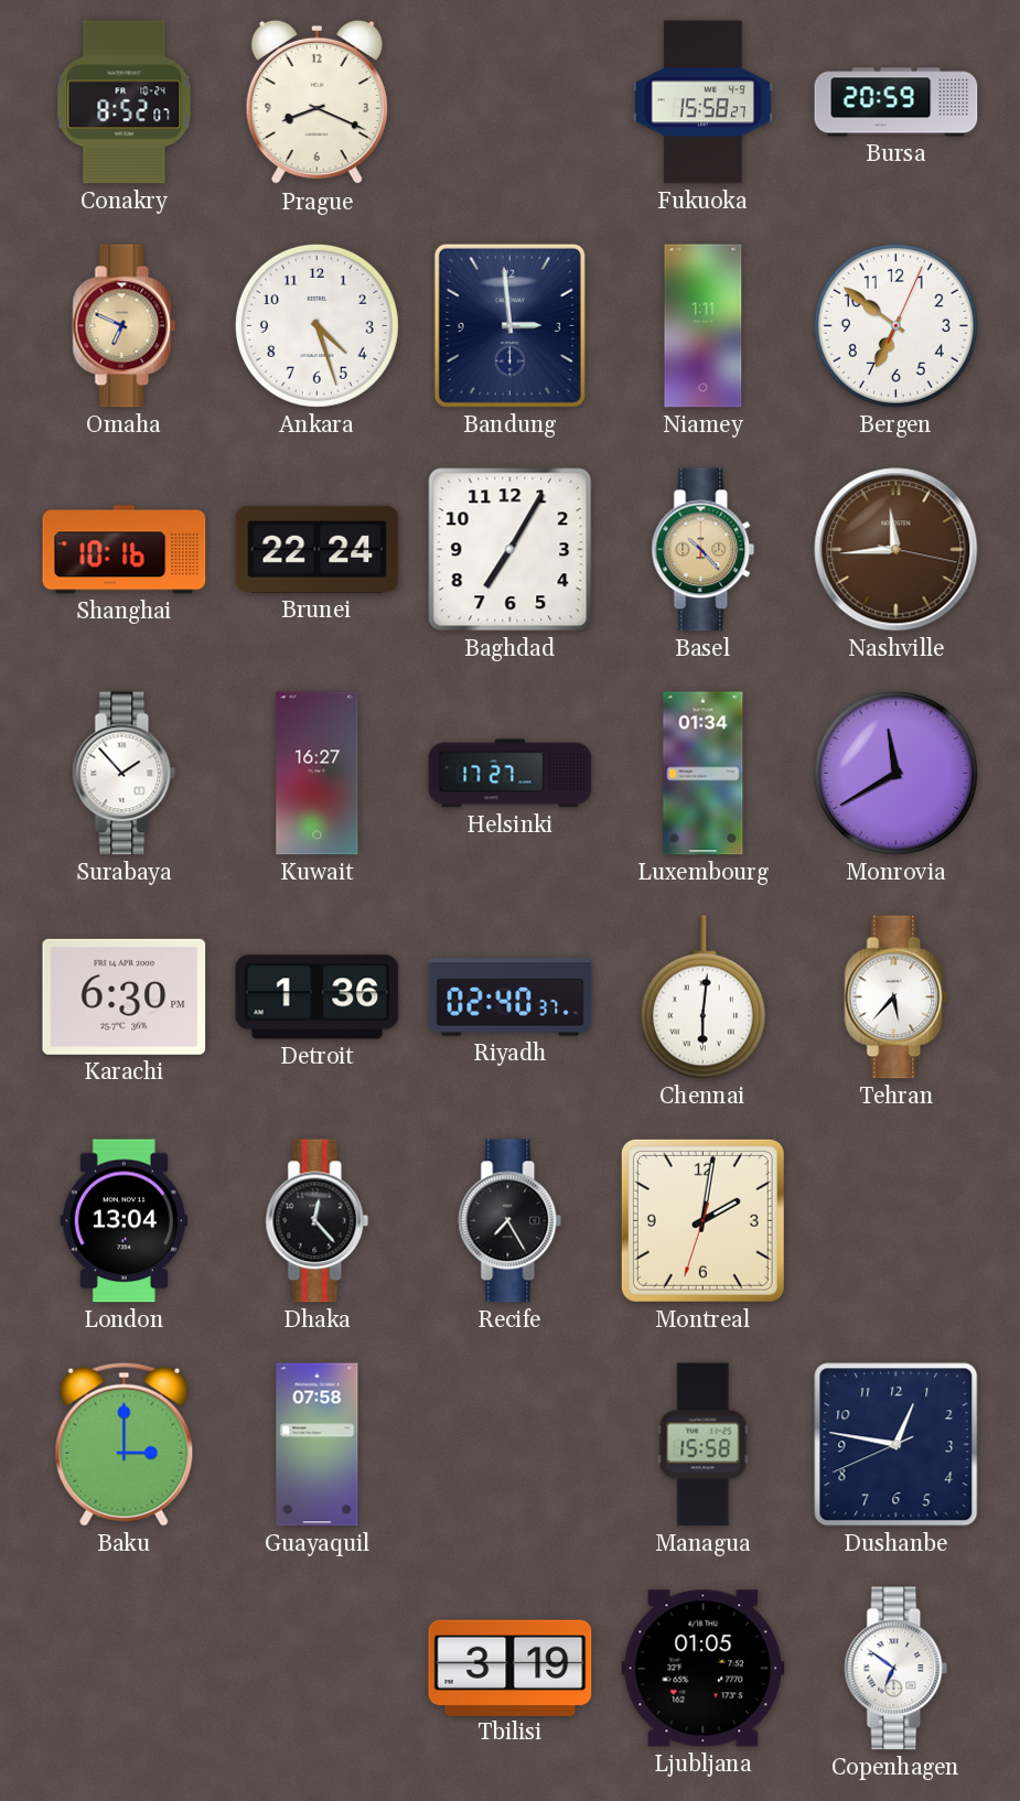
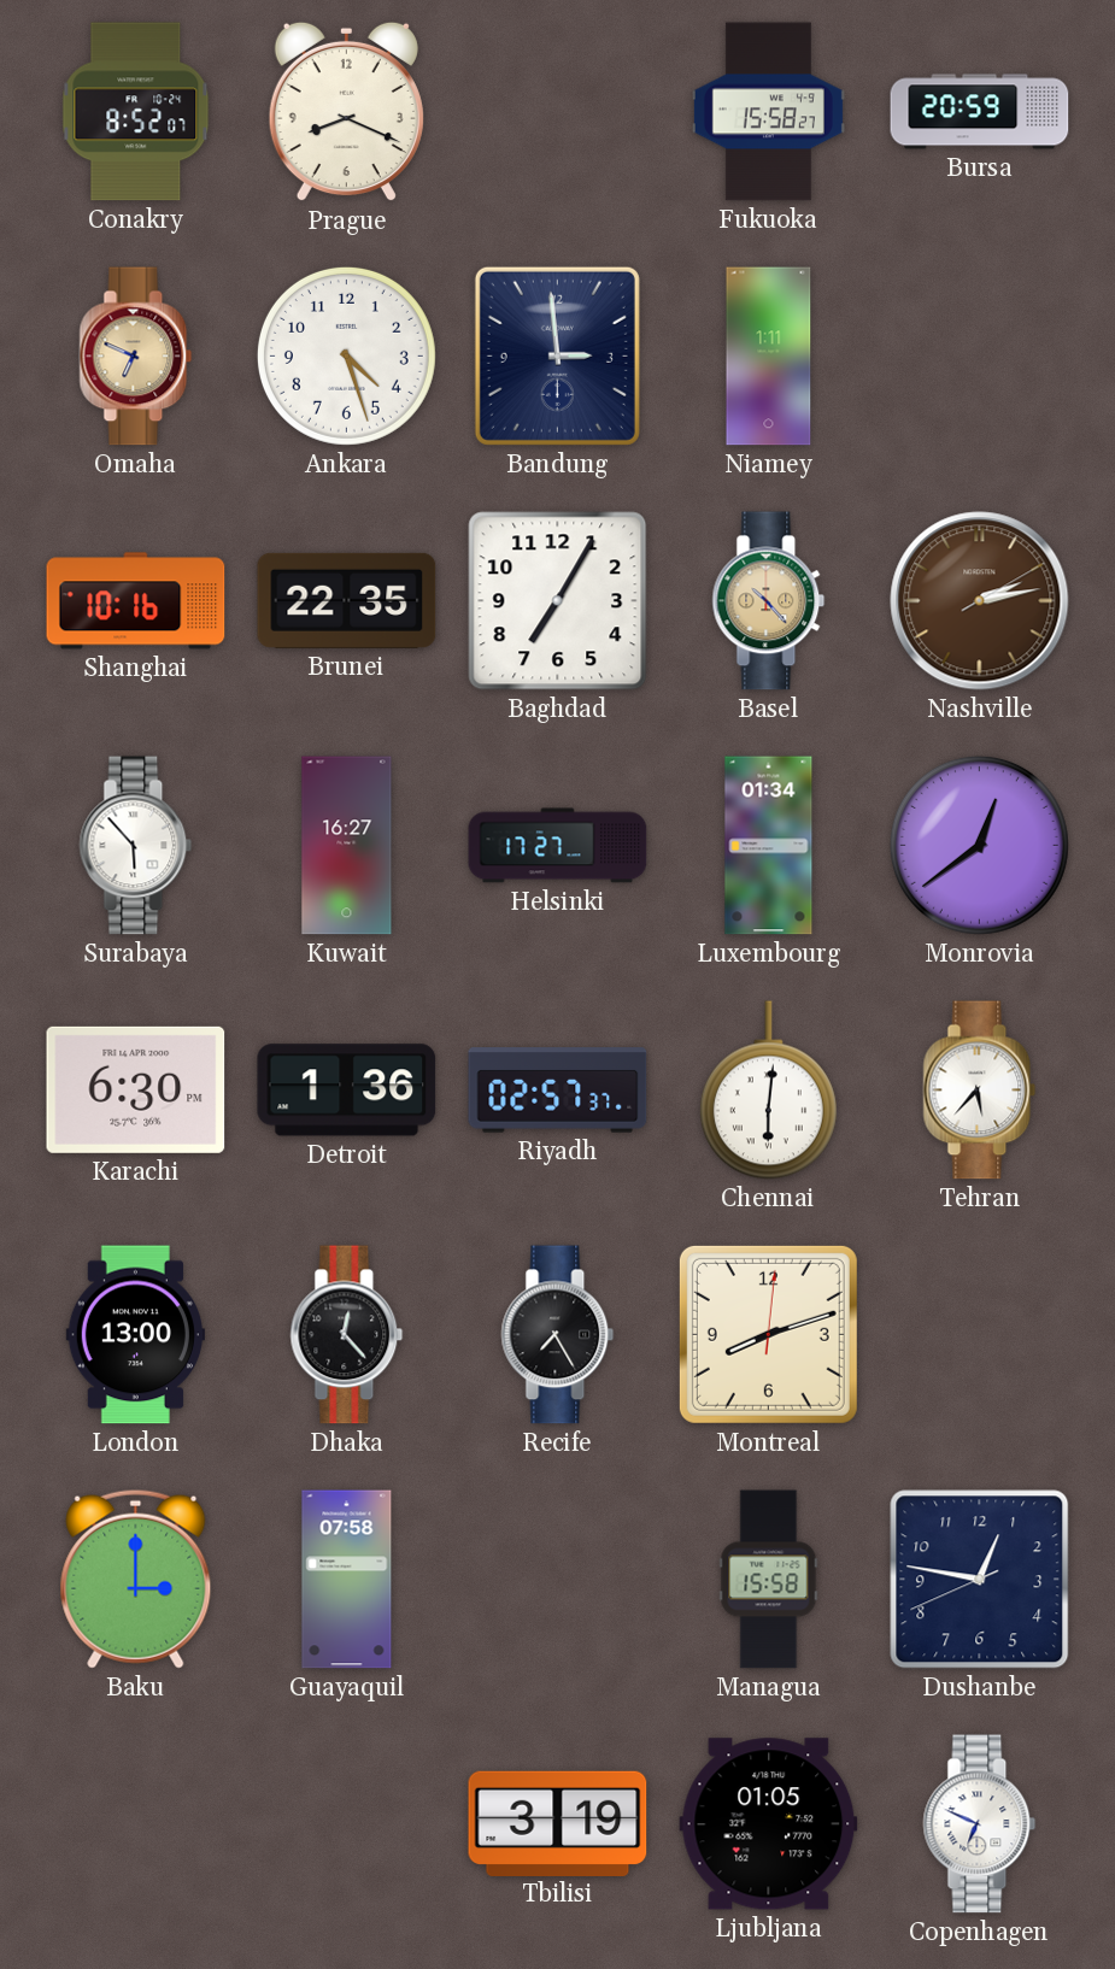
Bergen: 6:51 -> none (895, 325)
Brunei: 22:24 -> 22:35 (347, 600)
Nashville: 11:44 -> 2:13 (980, 601)
Surabaya: 1:53 -> 5:53 (136, 846)
Monrovia: 11:40 -> 12:39 (979, 845)
Riyadh: 02:40 -> 02:57 (558, 1091)
London: 13:04 -> 13:00 (135, 1335)
Montreal: 2:01 -> 8:12 (768, 1334)
Copenhagen: 6:51 -> 6:49 (980, 1824)
